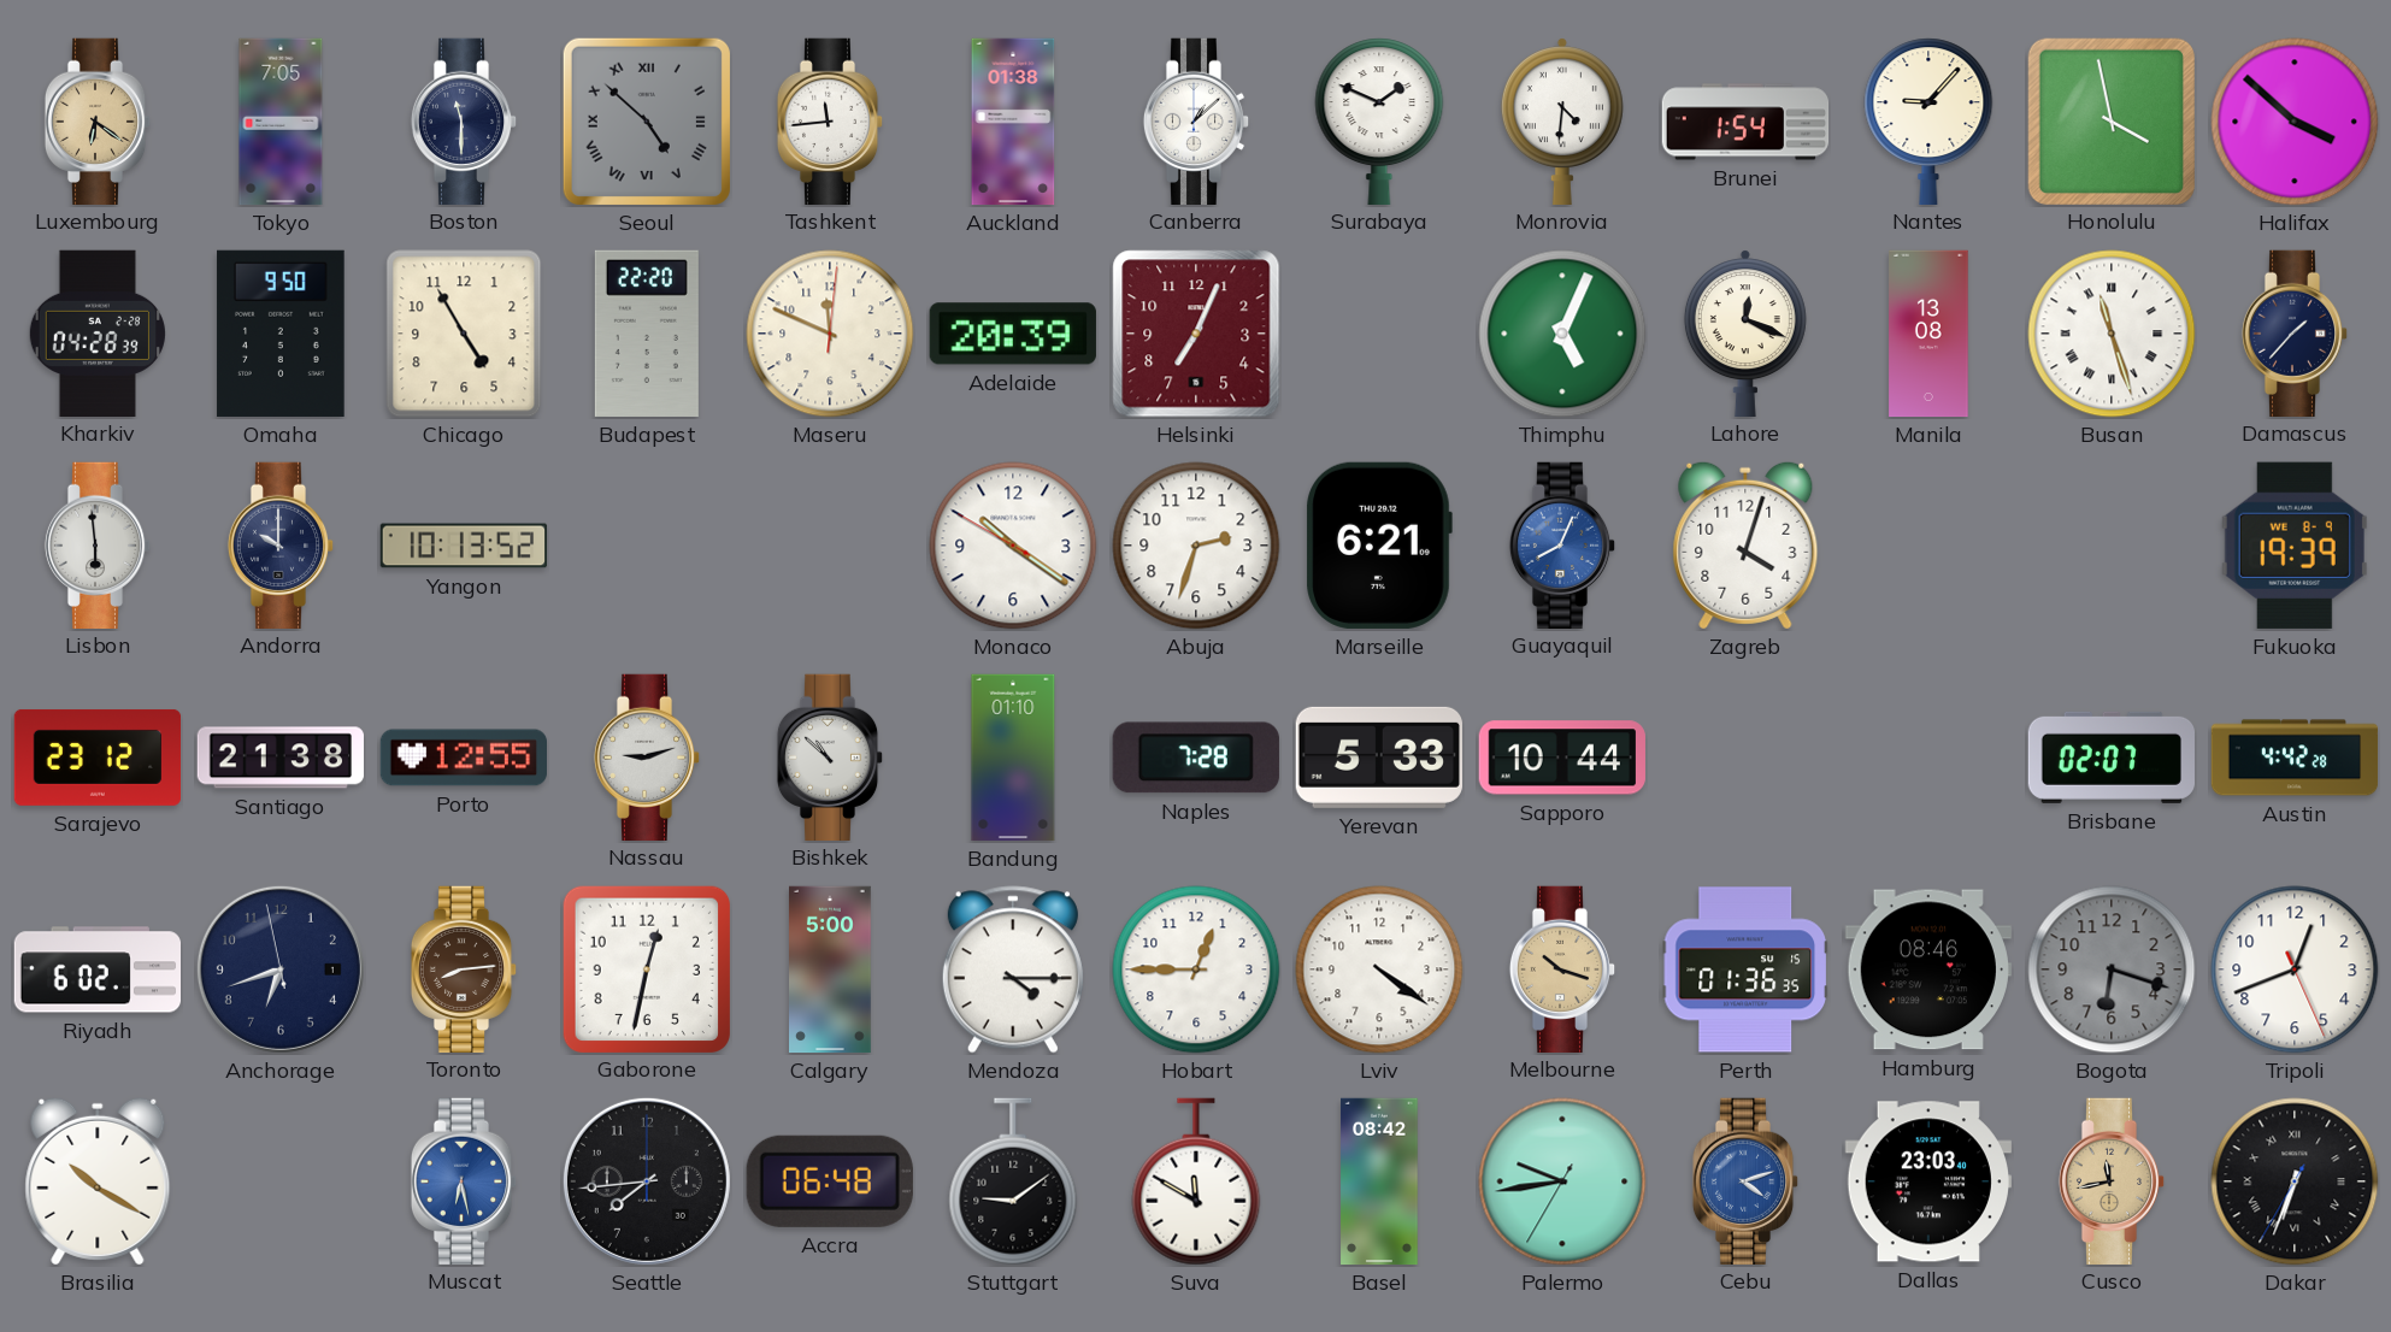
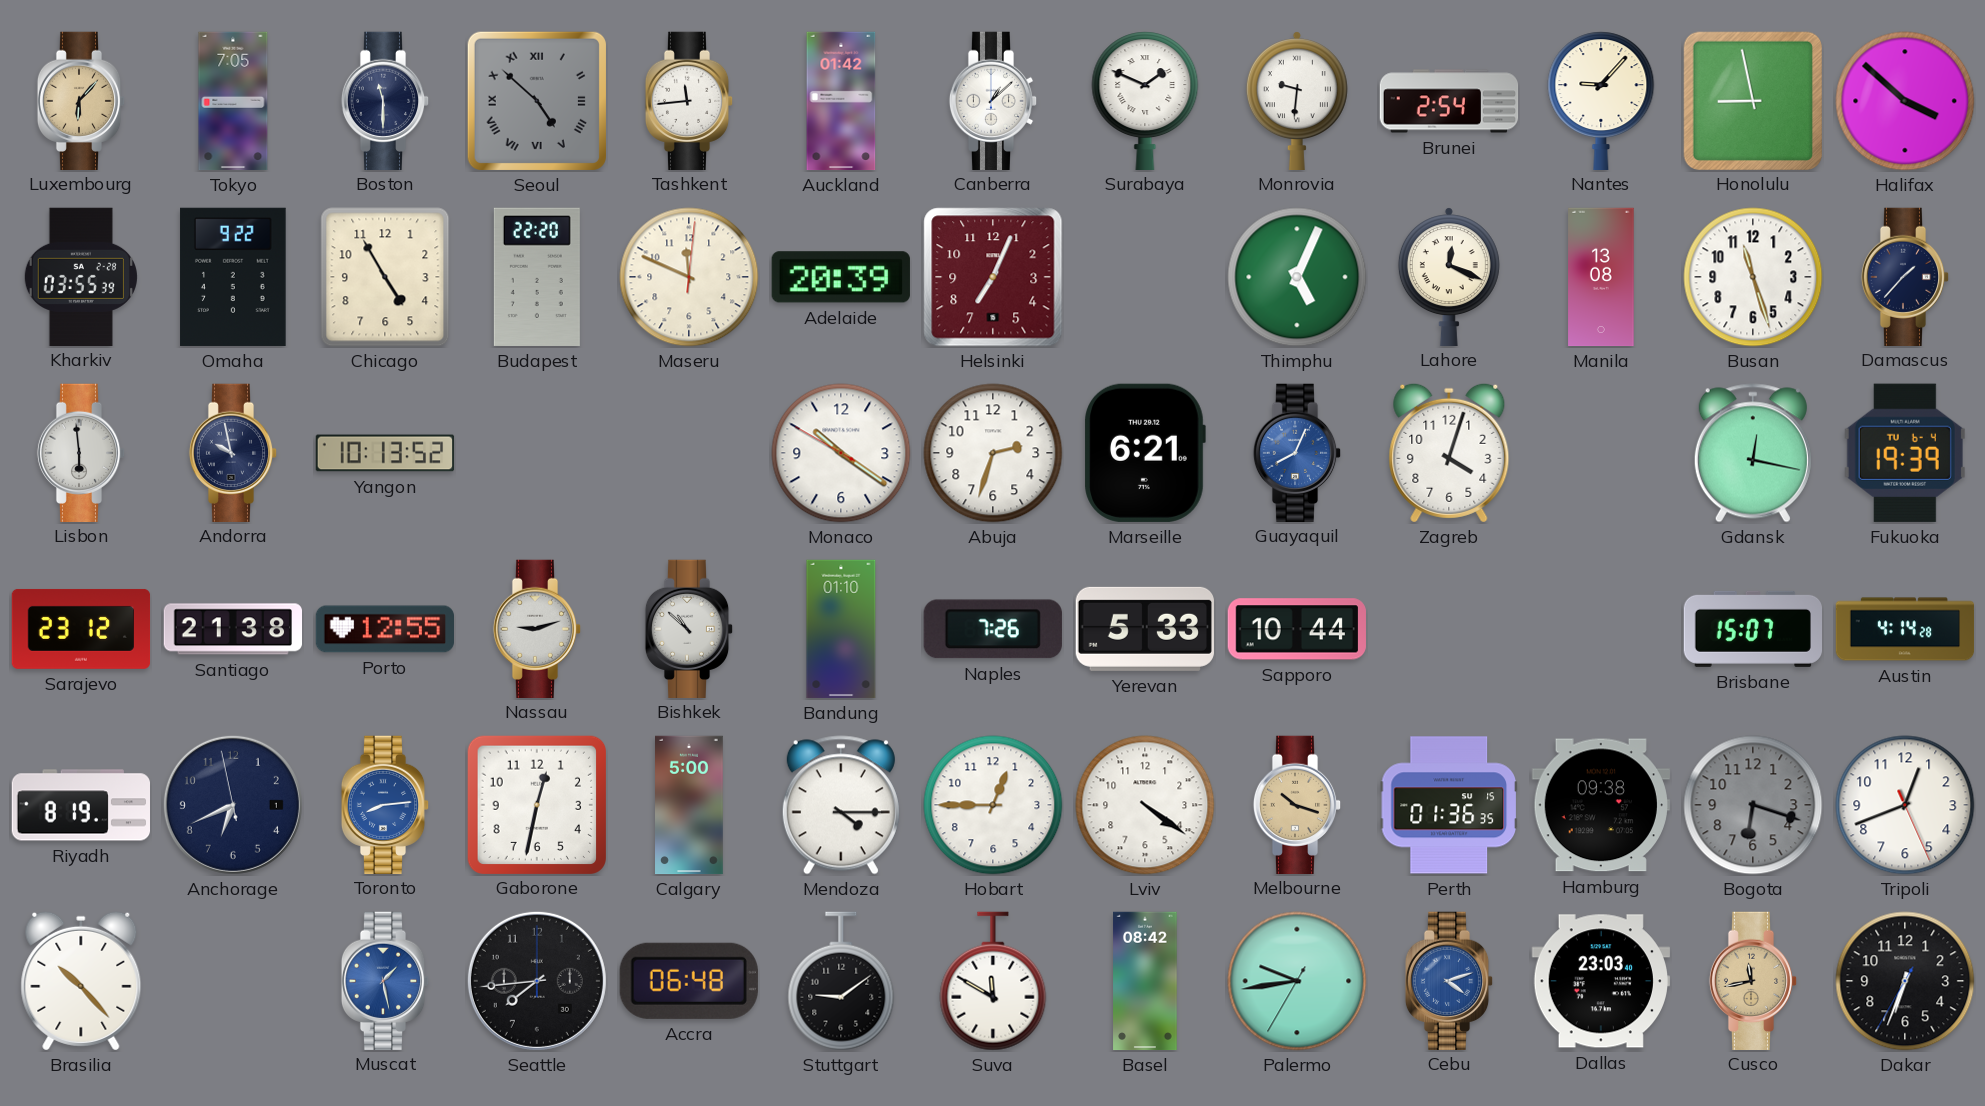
Luxembourg: 6:21 -> 6:07 (81, 100)
Auckland: 01:38 -> 01:42 (841, 101)
Monrovia: 4:31 -> 9:31 (1297, 100)
Brunei: 1:54 -> 2:54 (1449, 101)
Honolulu: 3:58 -> 8:58 (1752, 100)
Kharkiv: 04:28 -> 03:55 (81, 276)
Omaha: 9:50 -> 9:22 (233, 277)
Busan numerals: Roman -> Arabic (1753, 277)
Andorra: 10:00 -> 9:58 (233, 452)
Gdansk: none -> 12:17 (1753, 453)
Fukuoka date: WE 8-9 -> TU 6-4 (1905, 453)
Naples: 7:28 -> 7:26 (993, 629)
Brisbane: 02:07 -> 15:07 (1752, 629)
Austin: 4:42 -> 4:14 (1905, 629)
Riyadh: 6:02 -> 8:19 (80, 805)
Anchorage: 6:41 -> 6:40 (233, 805)
Toronto dial: brown -> blue (385, 804)
Hamburg: 08:46 -> 09:38 (1601, 805)
Brasilia: 10:20 -> 10:23 (81, 981)
Muscat: 6:28 -> 1:28 (385, 980)
Dakar numerals: Roman -> Arabic (1905, 981)
